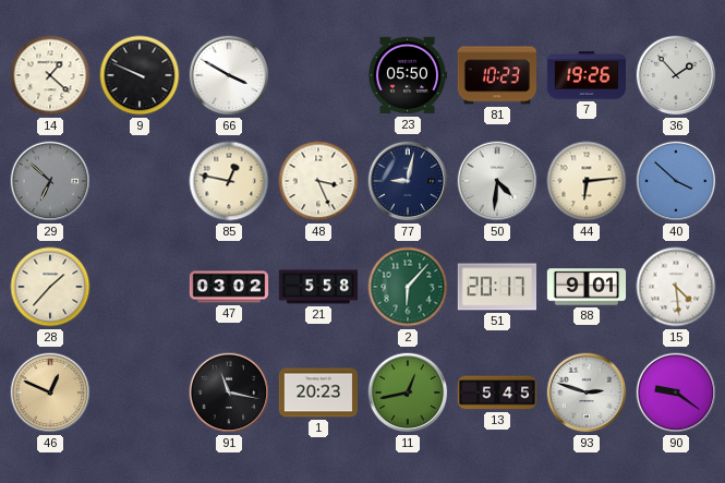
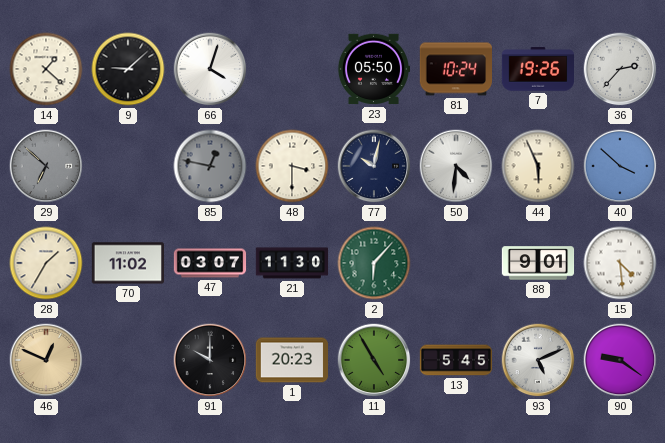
9: 9:49 -> 9:08 (128, 69)
66: 3:50 -> 4:03 (210, 69)
81: 10:23 -> 10:24 (455, 69)
36: 1:53 -> 2:37 (620, 69)
85 dial: cream -> grey (210, 166)
48: 3:26 -> 3:30 (292, 166)
77: 9:02 -> 10:02 (374, 166)
44: 6:14 -> 5:56 (538, 166)
28: 1:37 -> 1:35 (46, 263)
70: none -> 11:02 (127, 263)
47: 03:02 -> 03:07 (210, 263)
21: 5:58 -> 11:30 (292, 263)
51: 20:17 -> none (496, 287)
91: 11:17 -> 10:00 (210, 360)
11: 12:43 -> 4:55 (374, 360)
93: 2:48 -> 5:11 (538, 360)
